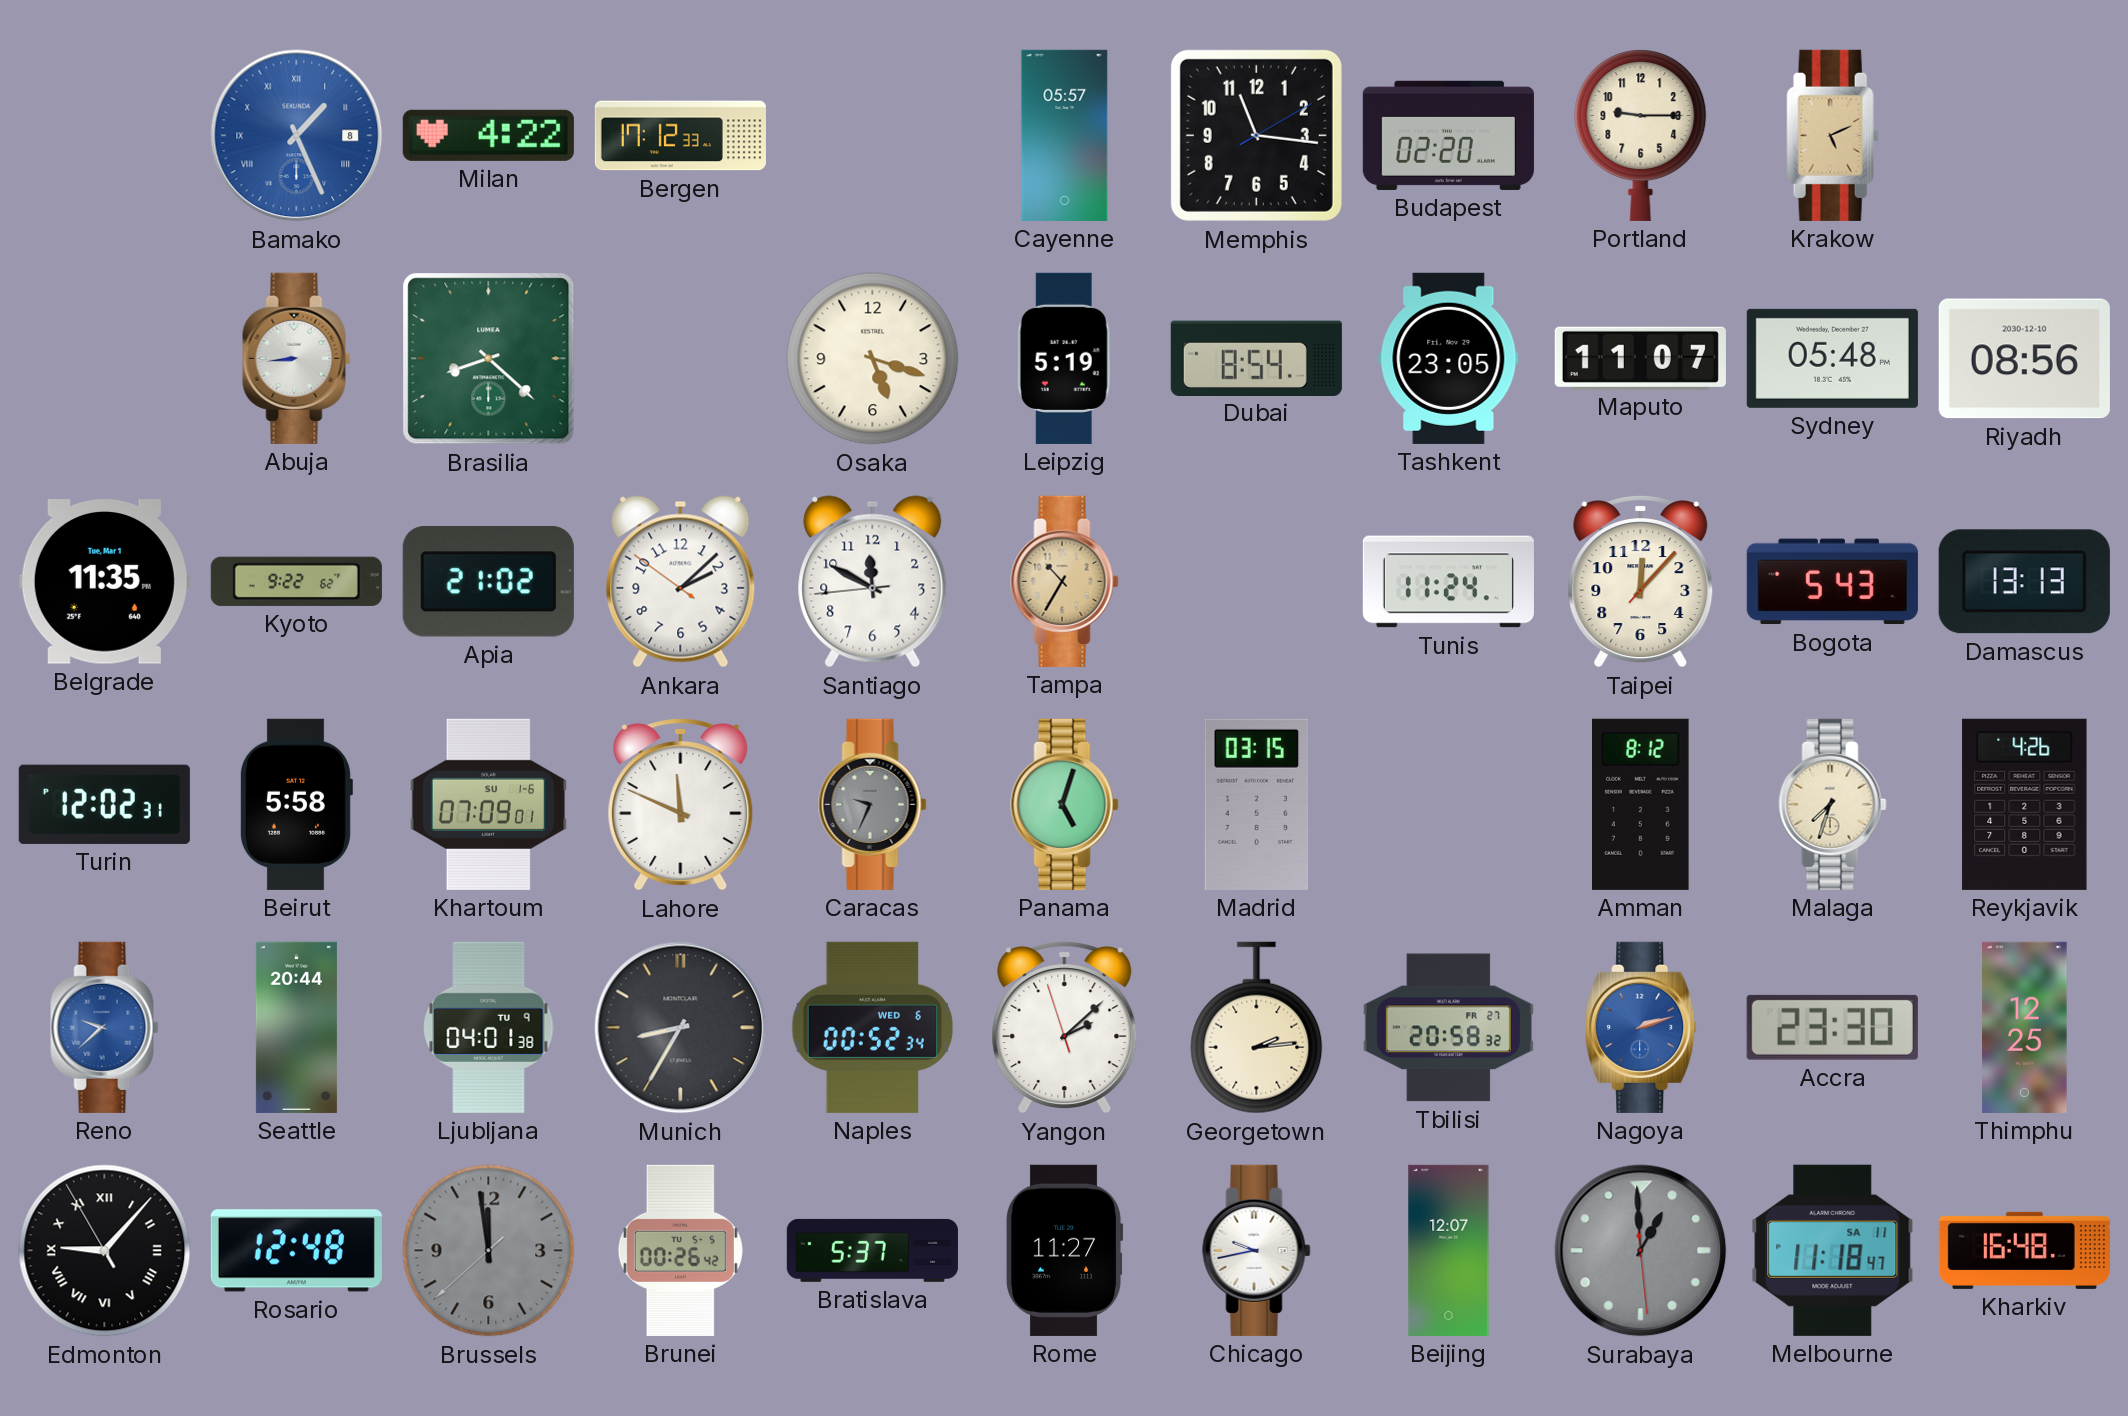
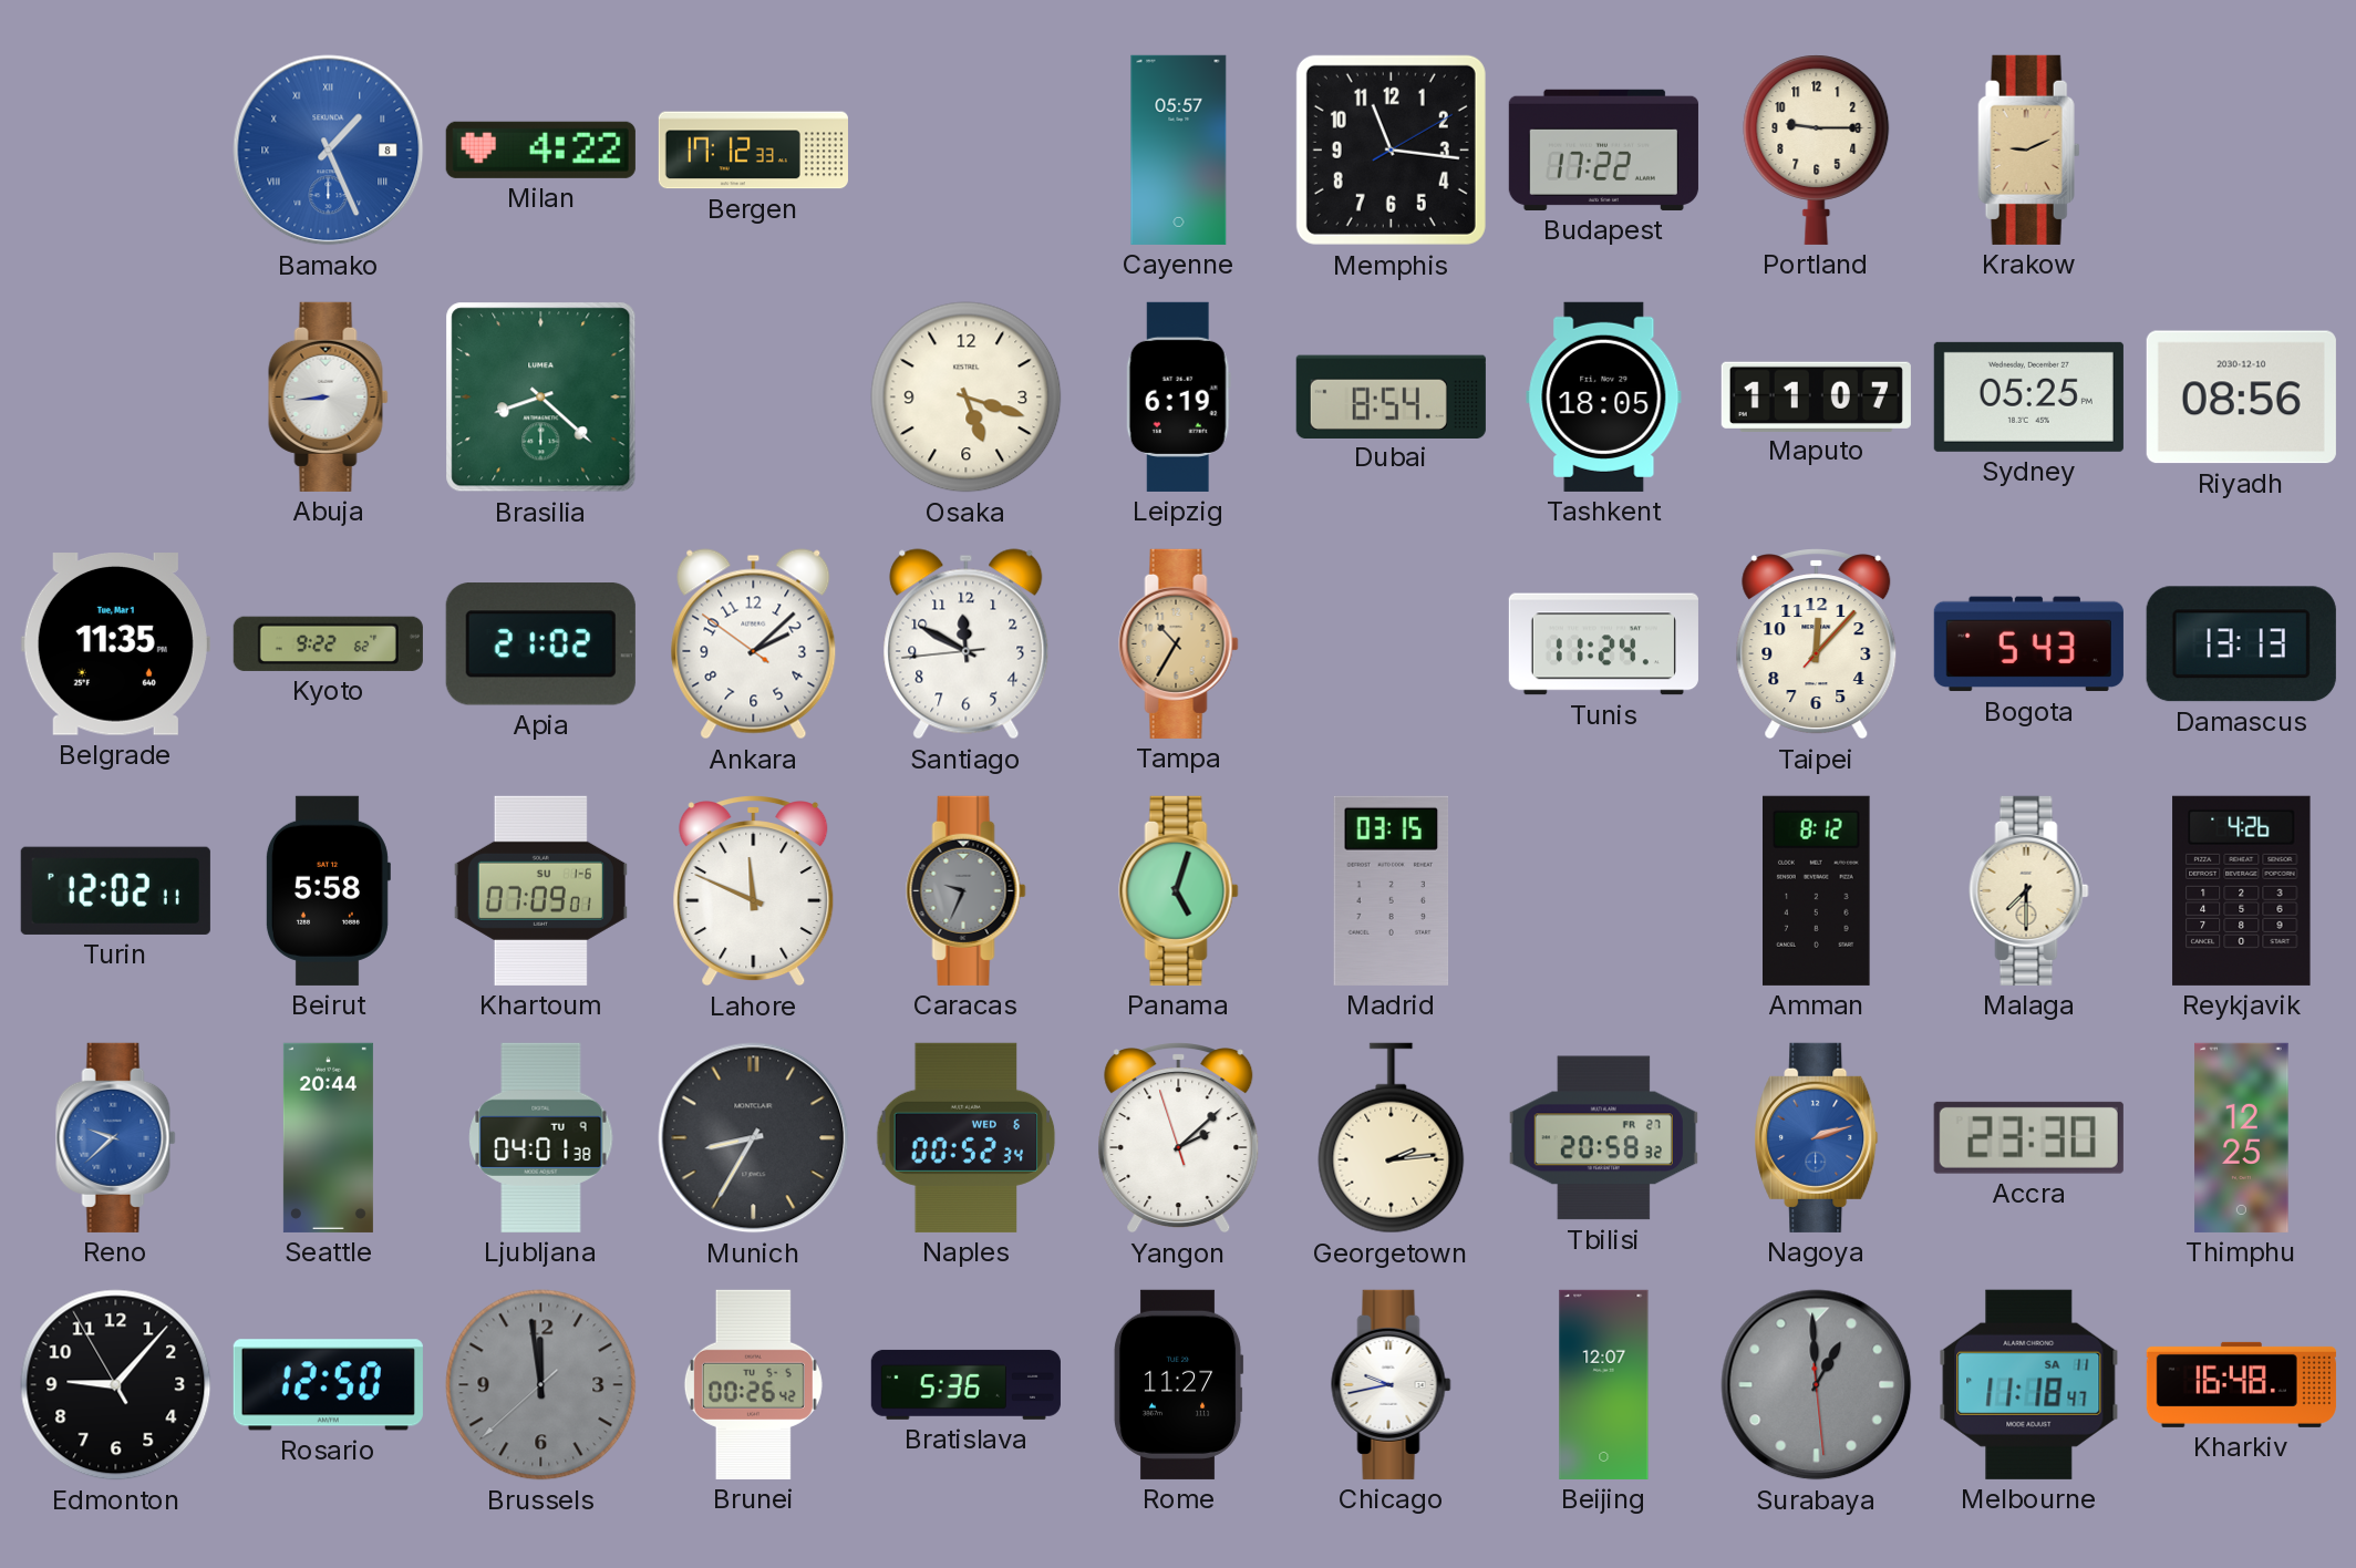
Budapest: 02:20 -> 17:22 (1603, 149)
Krakow: 5:11 -> 9:11 (2029, 149)
Leipzig: 5:19 -> 6:19 (1178, 396)
Tashkent: 23:05 -> 18:05 (1604, 396)
Sydney: 05:48 -> 05:25 (2028, 396)
Turin: 12:02:31 -> 12:02:11 (115, 890)
Malaga: 7:33 -> 7:30 (2029, 890)
Edmonton numerals: Roman -> Arabic (116, 1385)
Rosario: 12:48 -> 12:50 (328, 1385)
Bratislava: 5:37 -> 5:36 (965, 1384)
